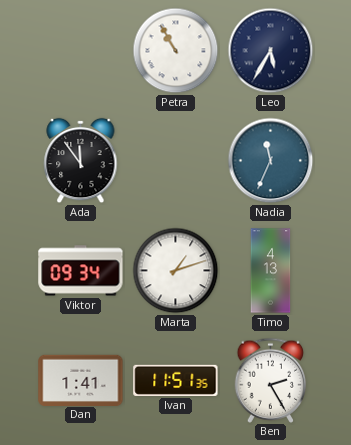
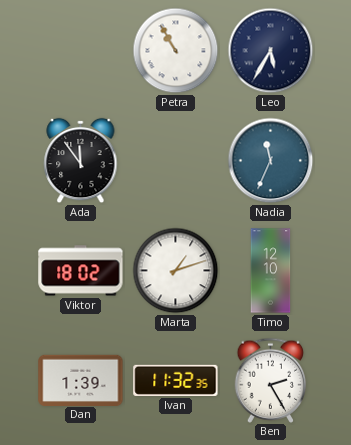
Viktor: 09:34 -> 18:02 (81, 271)
Timo: 4:13 -> 12:10 (271, 271)
Dan: 1:41 -> 1:39 (81, 380)
Ivan: 11:51 -> 11:32 (176, 380)
